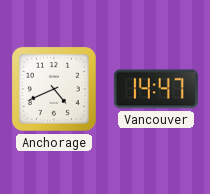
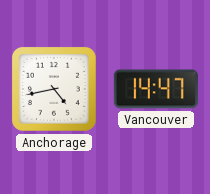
Anchorage: 4:41 -> 4:43 (54, 89)
